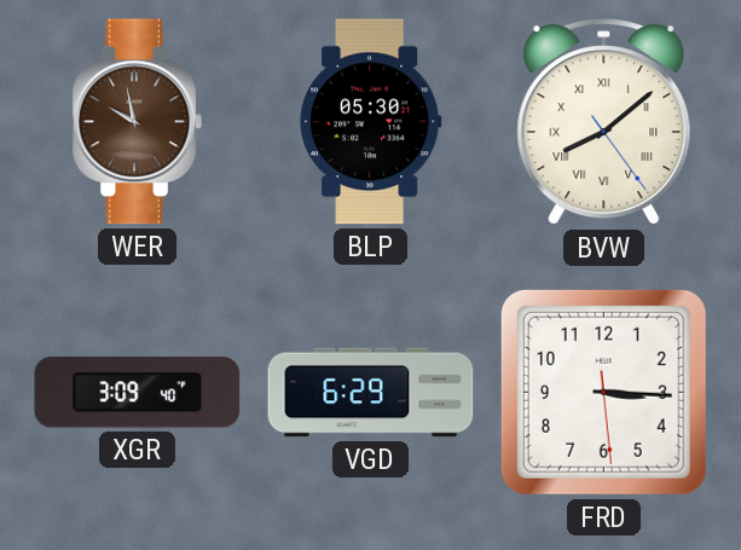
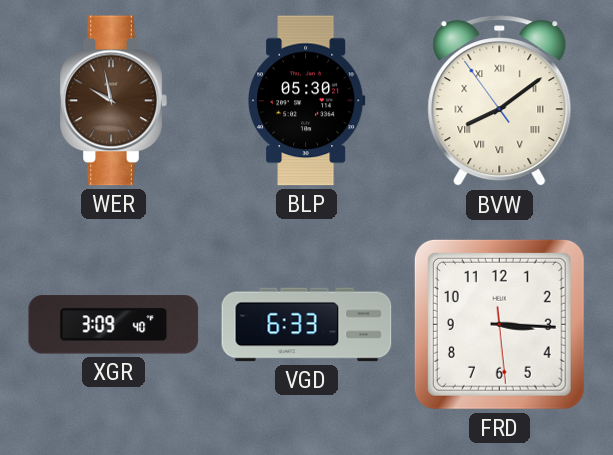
BVW: 8:08:24 -> 8:08:54 (500, 101)
VGD: 6:29 -> 6:33 (307, 325)
